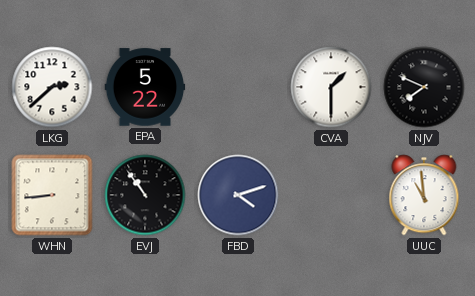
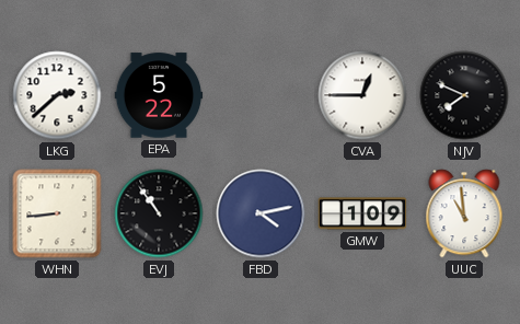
CVA: 1:30 -> 12:45 (362, 95)
FBD: 4:12 -> 4:13 (261, 213)
GMW: none -> 1:09 (362, 213)
